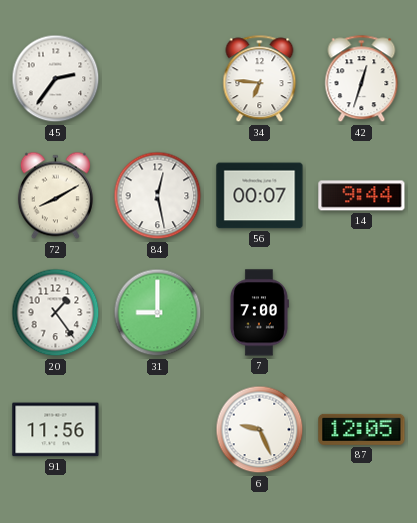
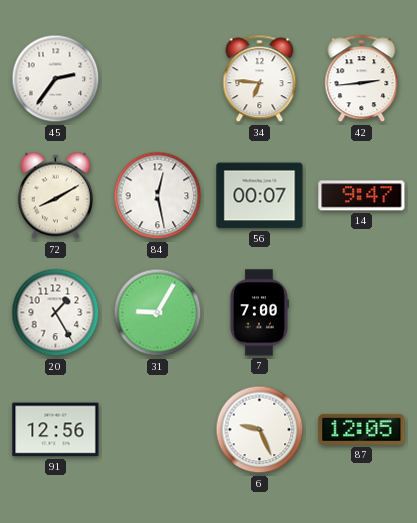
42: 12:33 -> 2:44 (362, 79)
14: 9:44 -> 9:47 (362, 196)
20: 1:24 -> 1:25 (56, 313)
31: 9:00 -> 9:05 (158, 313)
91: 11:56 -> 12:56 (56, 430)
